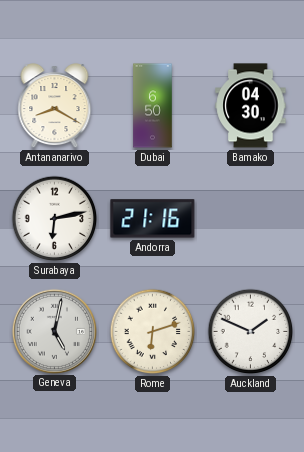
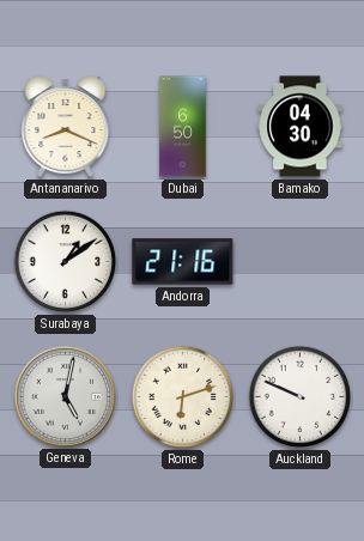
Antananarivo: 8:20 -> 8:19 (66, 127)
Surabaya: 6:13 -> 1:09 (66, 262)
Auckland: 1:49 -> 9:49 (301, 397)
